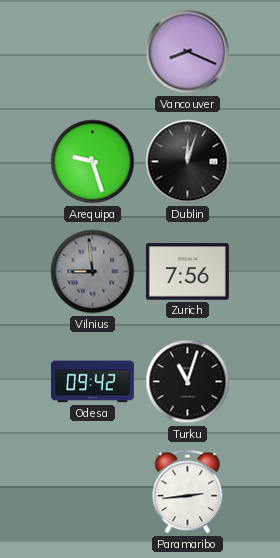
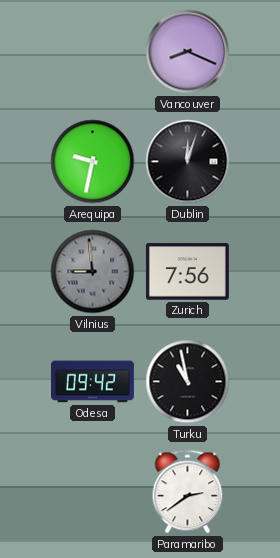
Arequipa: 9:27 -> 9:32 (93, 162)
Turku: 11:03 -> 10:58 (188, 382)
Paramaribo: 2:44 -> 2:39 (188, 492)
